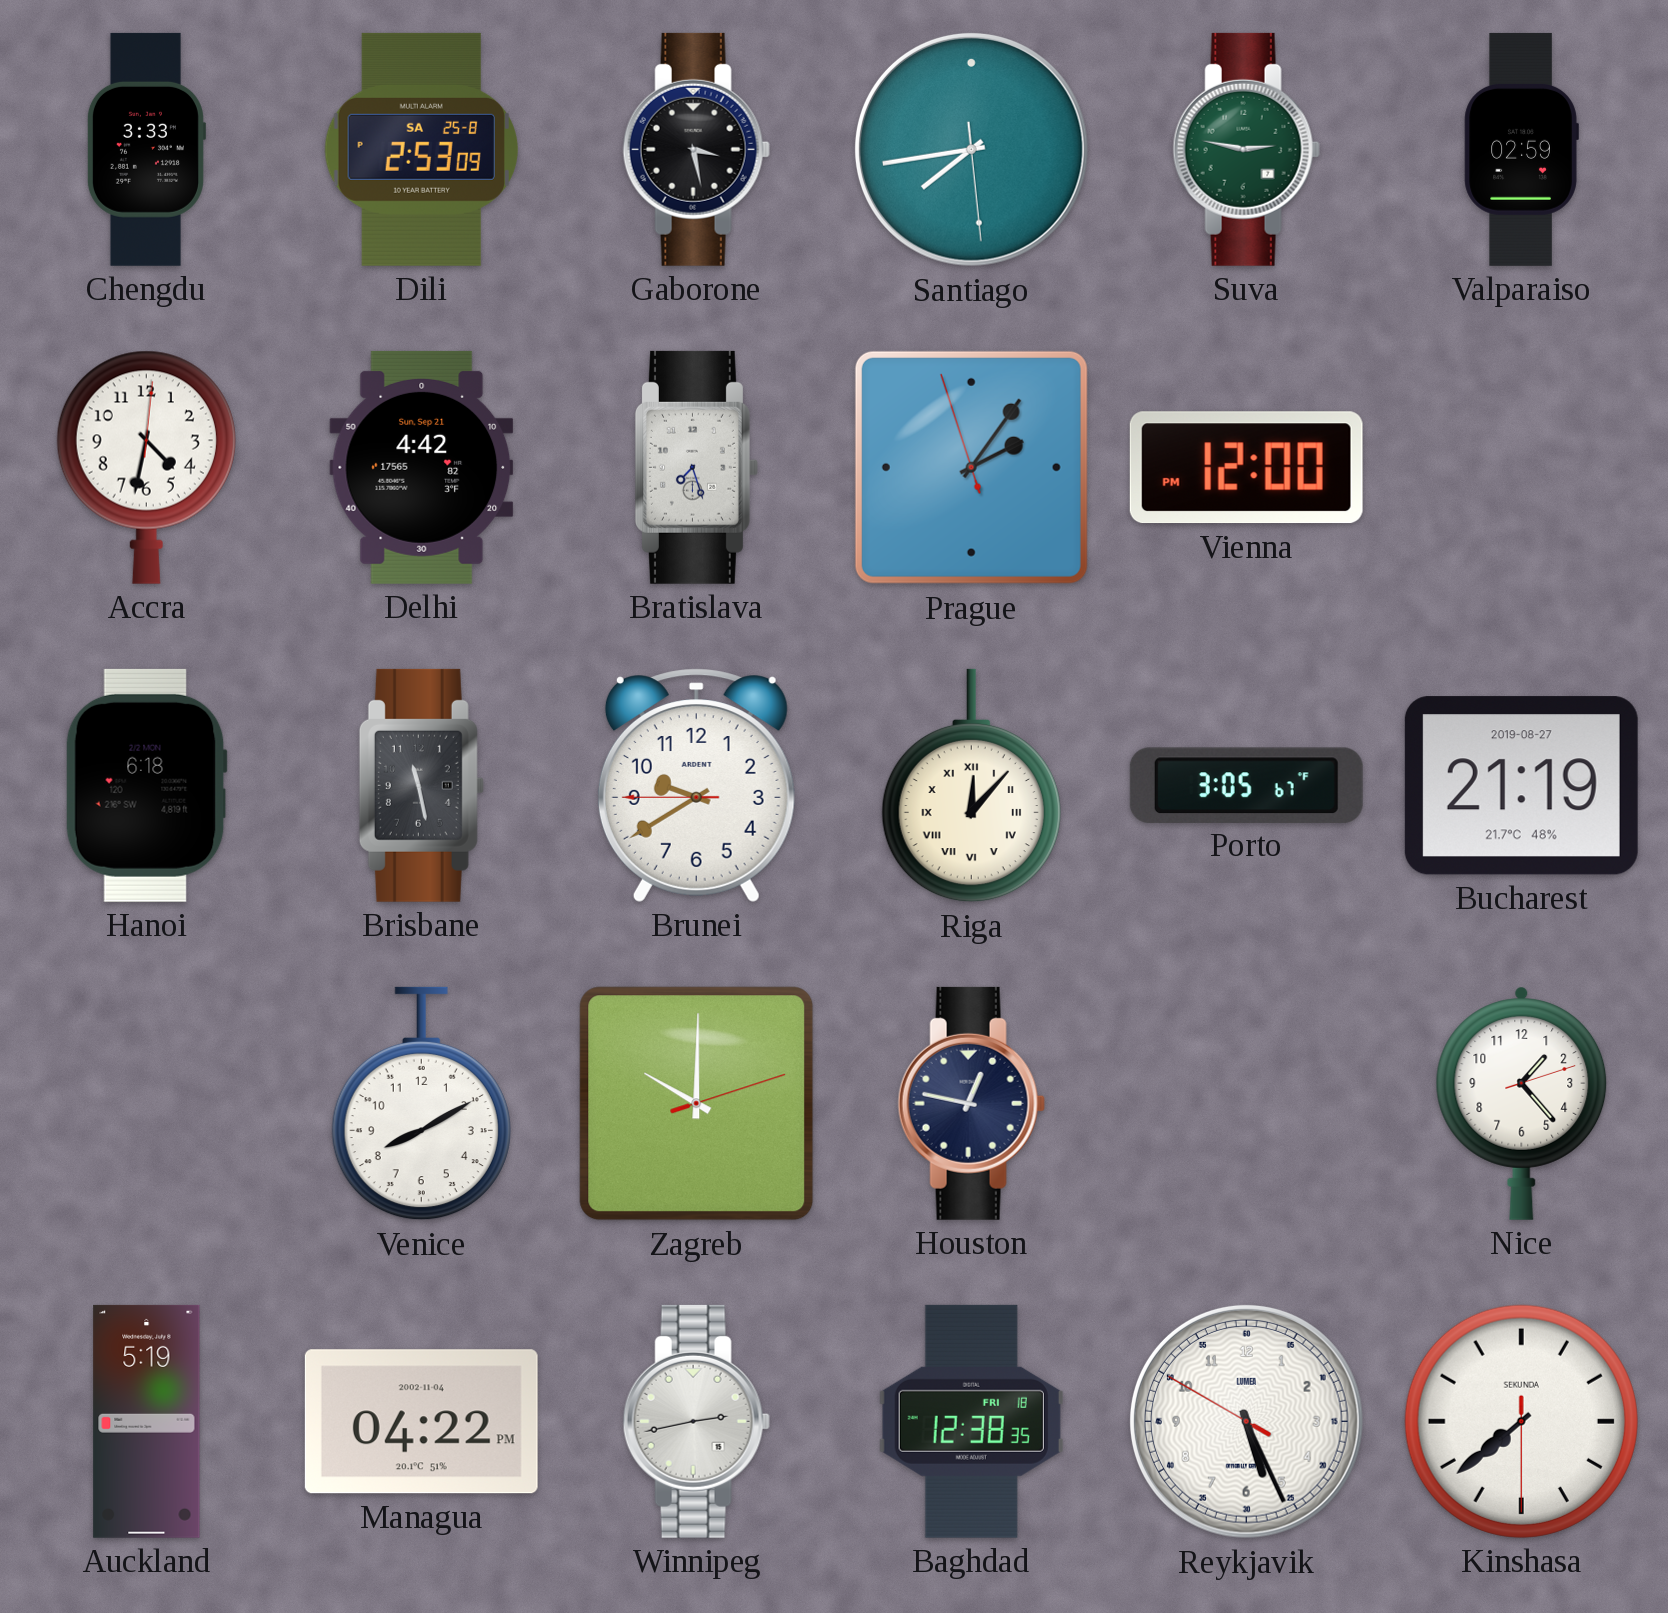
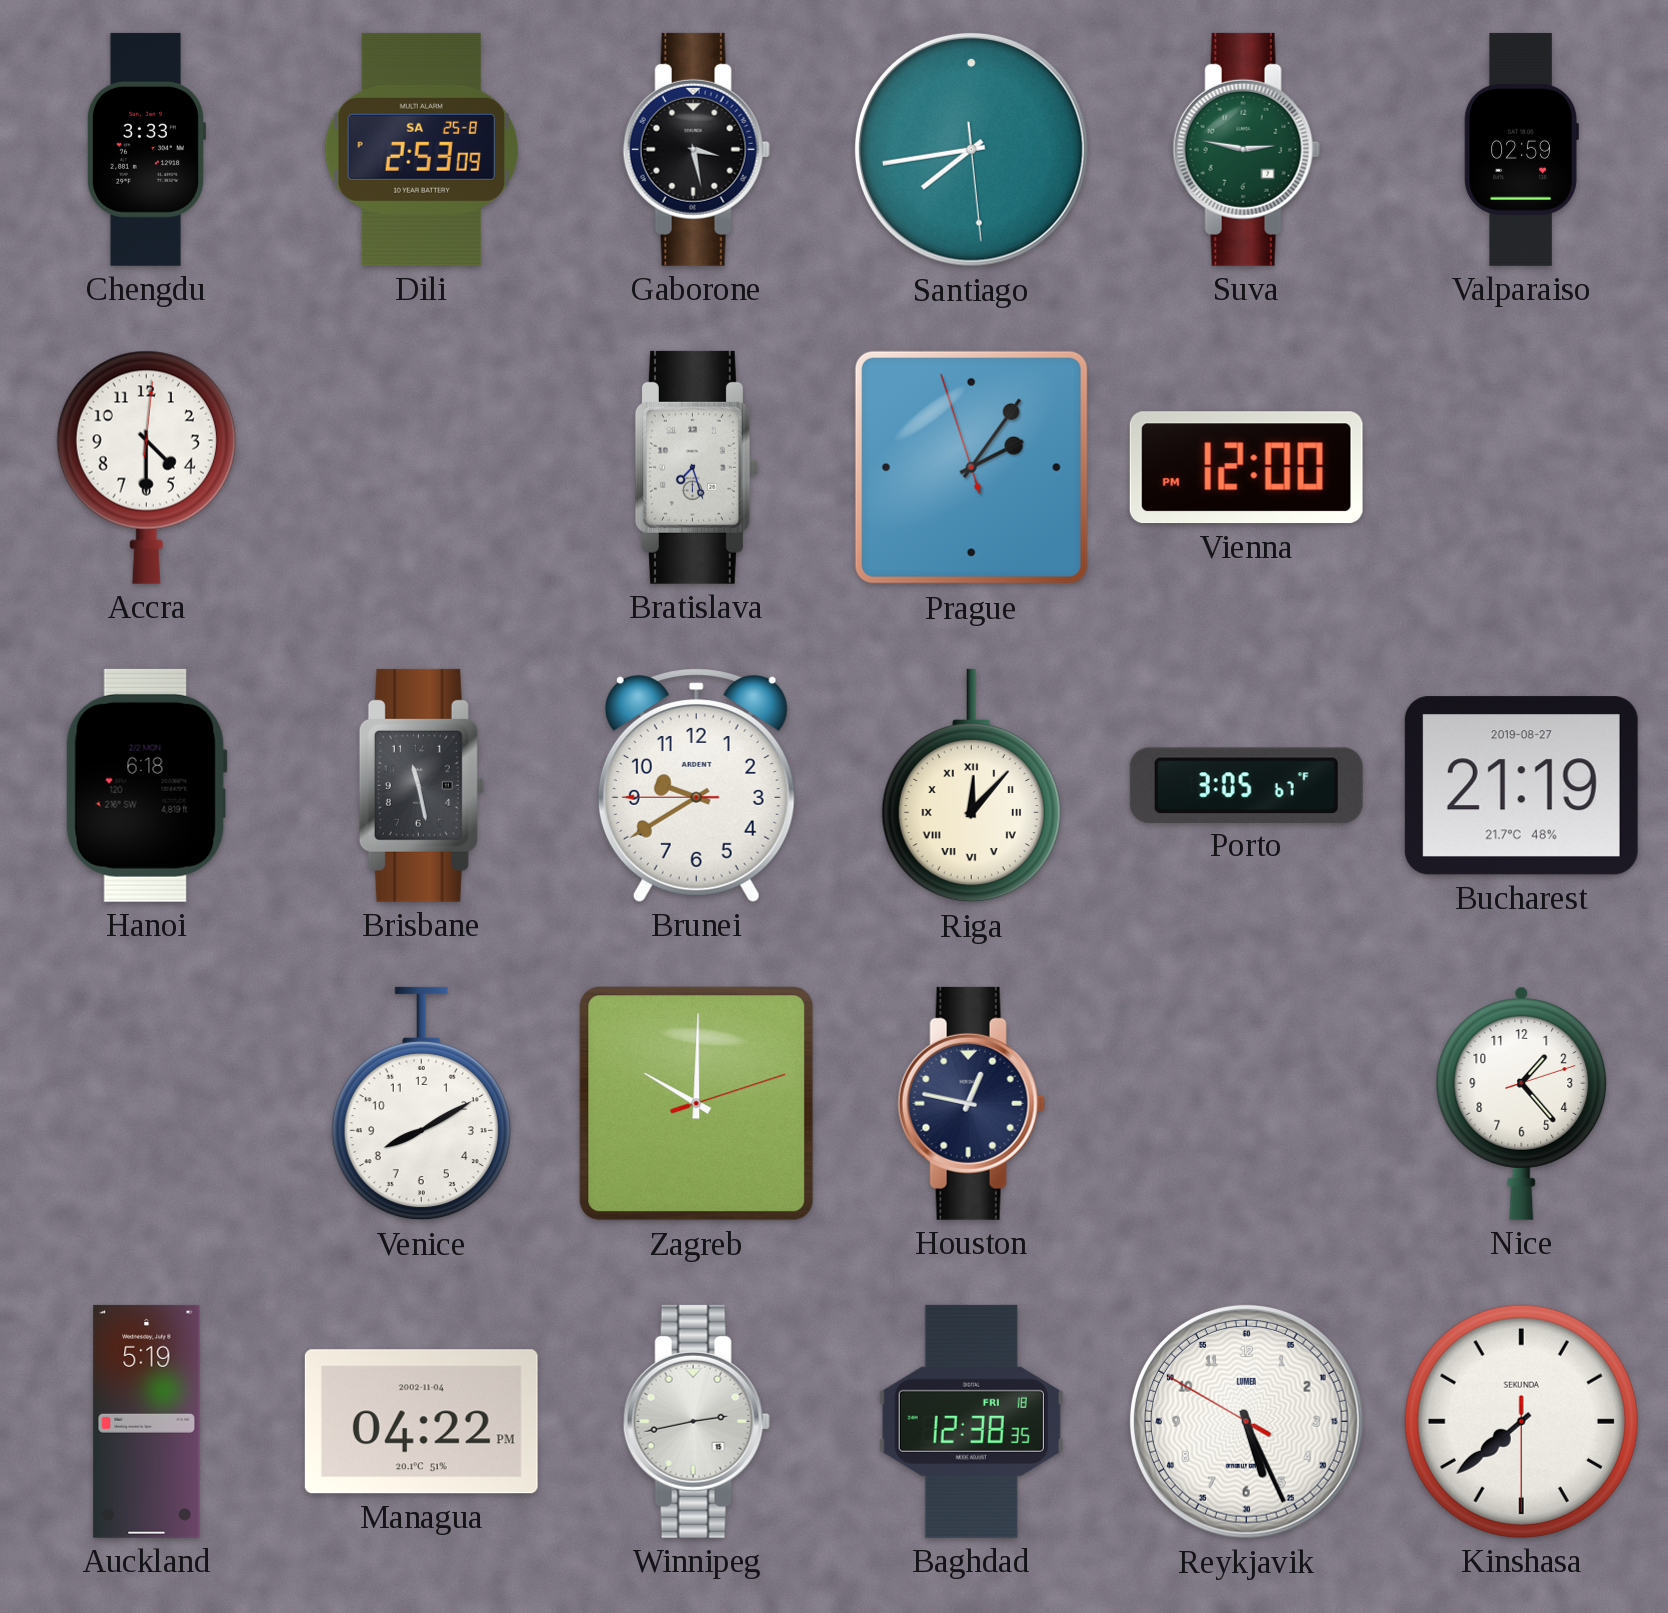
Accra: 4:32 -> 4:30 (146, 467)
Delhi: 4:42 -> none (422, 467)
